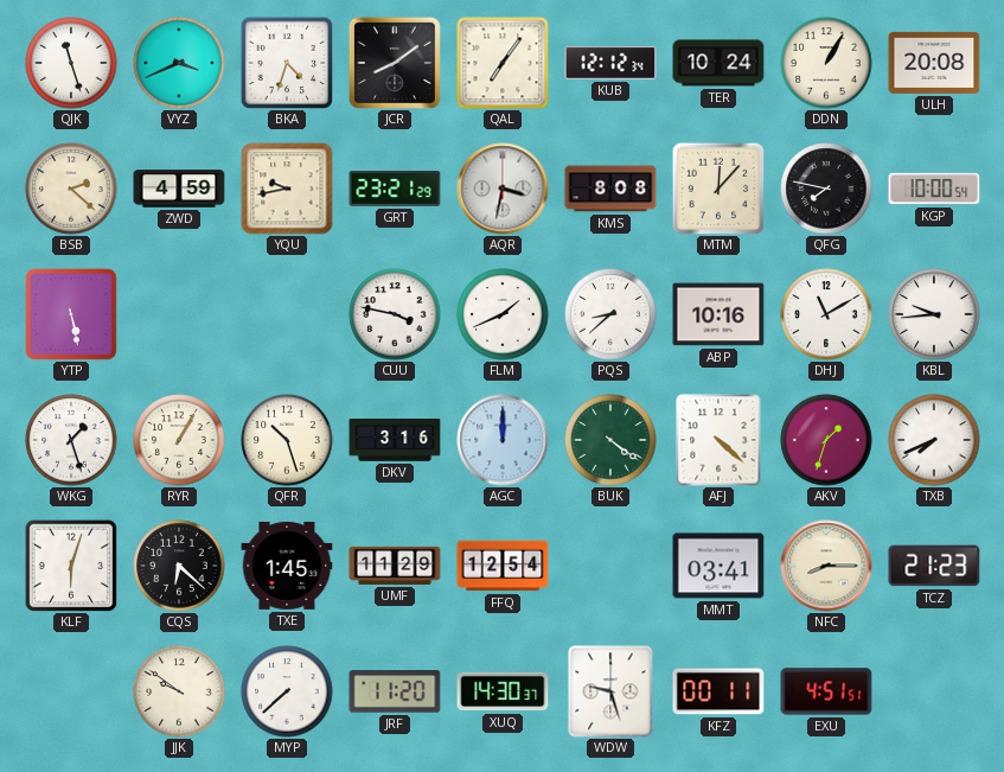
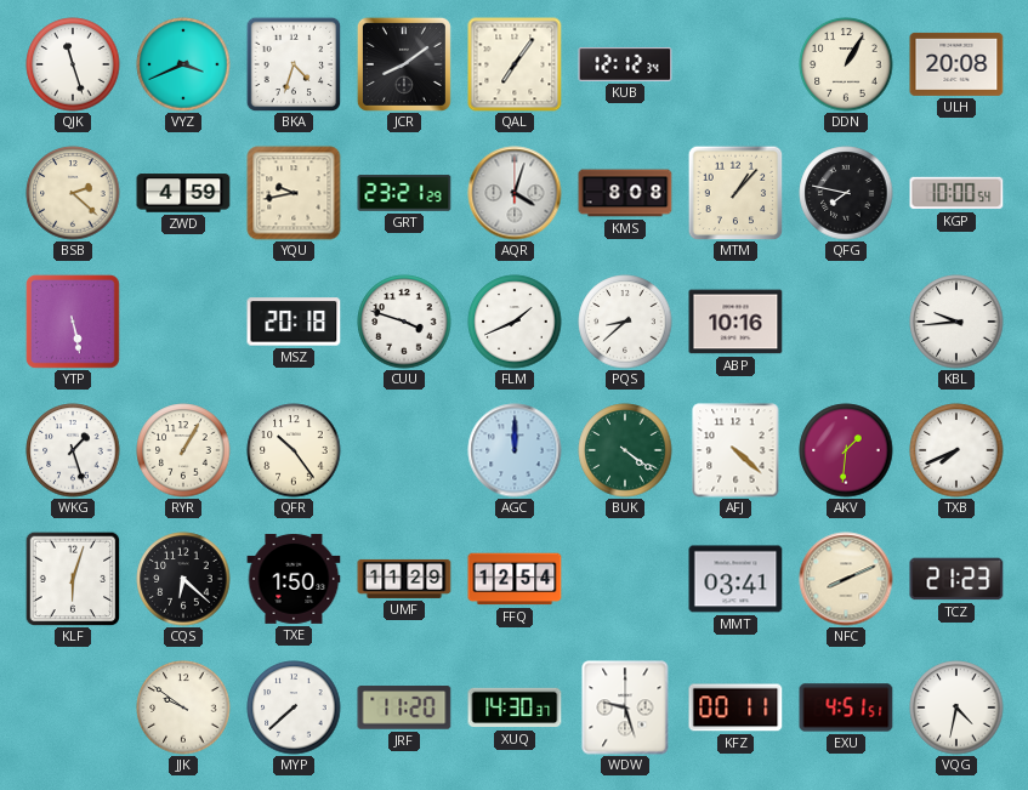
TER: 10:24 -> none (718, 63)
AQR: 3:32 -> 4:03 (515, 193)
MTM: 12:07 -> 1:07 (735, 193)
MSZ: none -> 20:18 (294, 322)
CUU: 3:47 -> 3:48 (404, 322)
DHJ: 11:10 -> none (826, 314)
QFR: 10:27 -> 10:24 (294, 450)
DKV: 3:16 -> none (395, 440)
AKV: 1:33 -> 1:31 (846, 450)
TXE: 1:45 -> 1:50 (294, 579)
NFC: 8:15 -> 8:11 (846, 579)
VQG: none -> 4:32 (956, 707)
